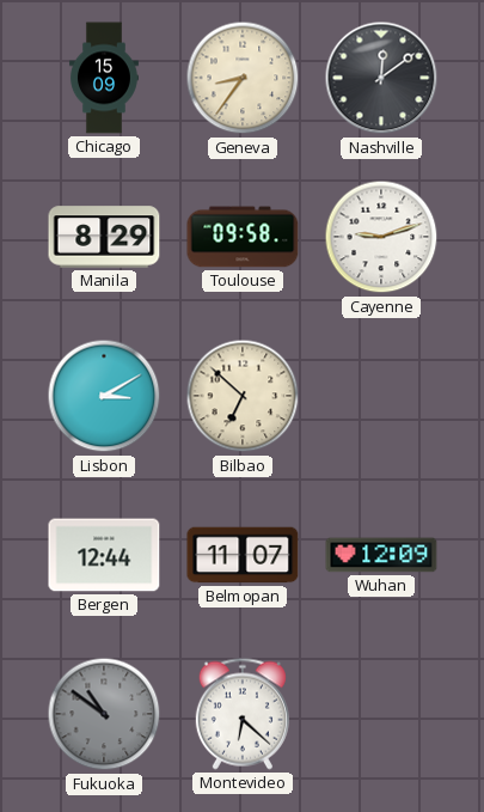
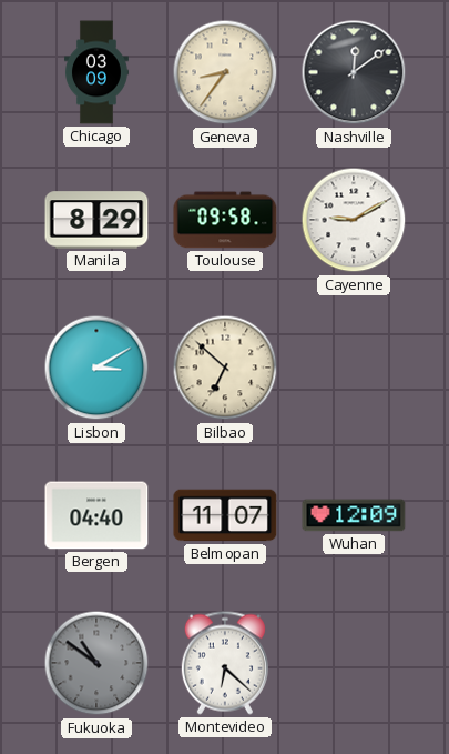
Chicago: 15:09 -> 03:09 (96, 72)
Cayenne: 9:12 -> 9:10 (354, 220)
Bergen: 12:44 -> 04:40 (96, 515)
